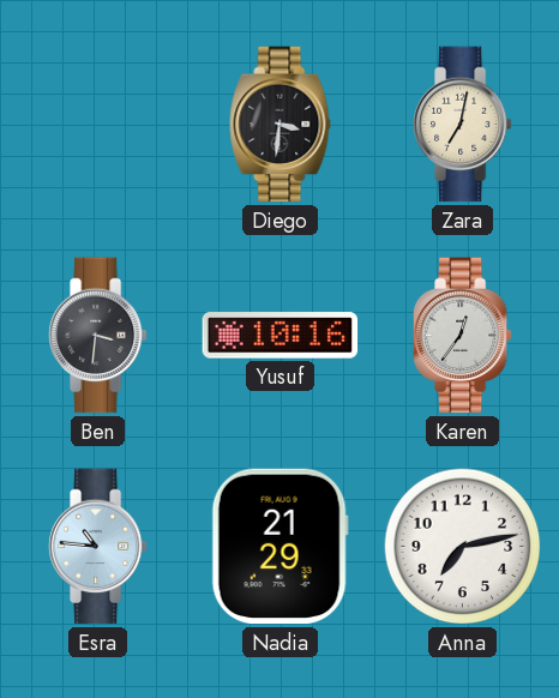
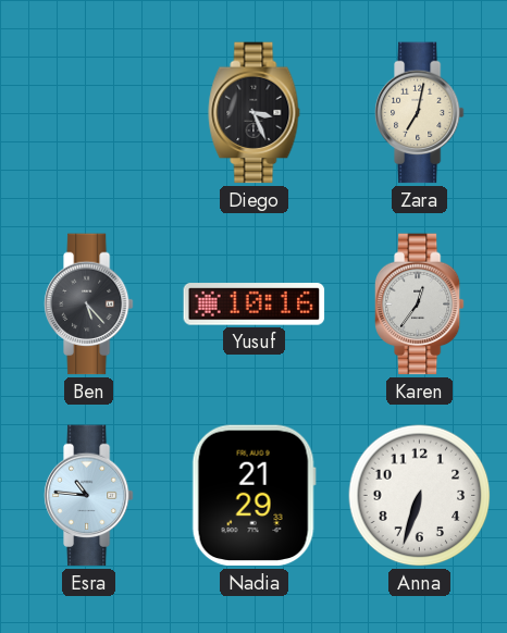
Diego: 3:31 -> 3:26 (255, 113)
Ben: 3:31 -> 5:23 (88, 305)
Anna: 7:13 -> 6:33 (420, 496)
